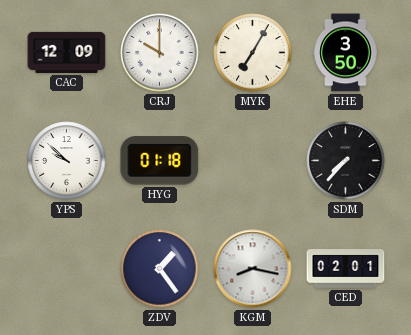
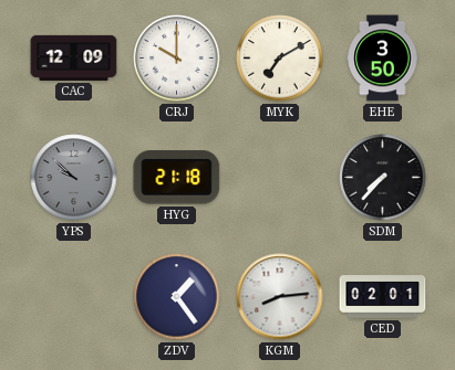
MYK: 7:05 -> 7:10 (280, 59)
YPS dial: white -> grey (74, 178)
HYG: 01:18 -> 21:18 (177, 178)
KGM: 8:17 -> 8:14 (280, 297)
